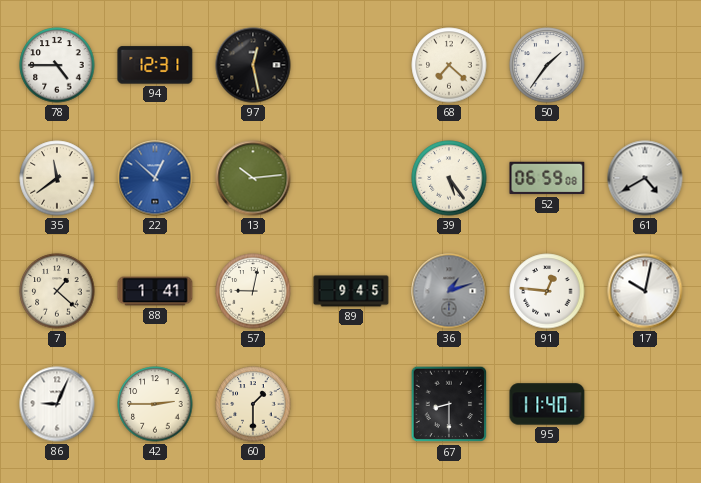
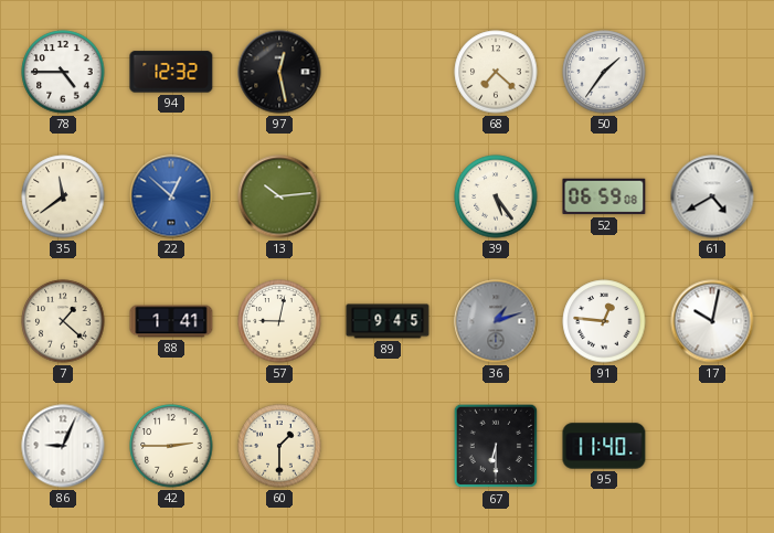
94: 12:31 -> 12:32 (171, 72)
67: 8:30 -> 6:30 (496, 446)
